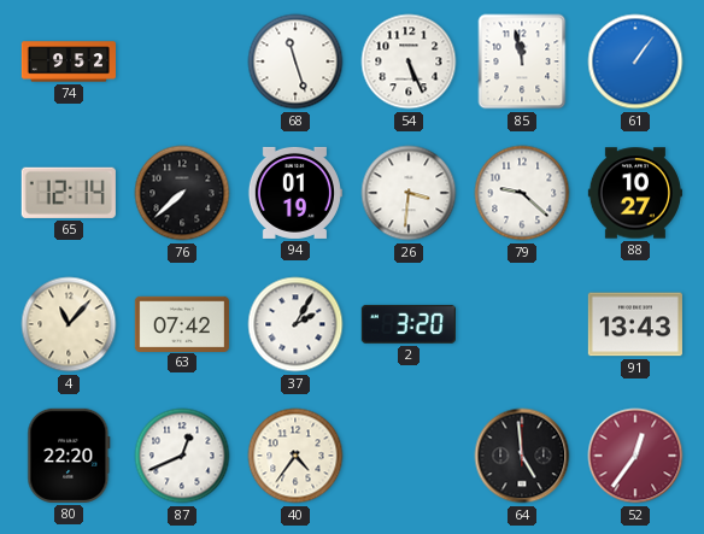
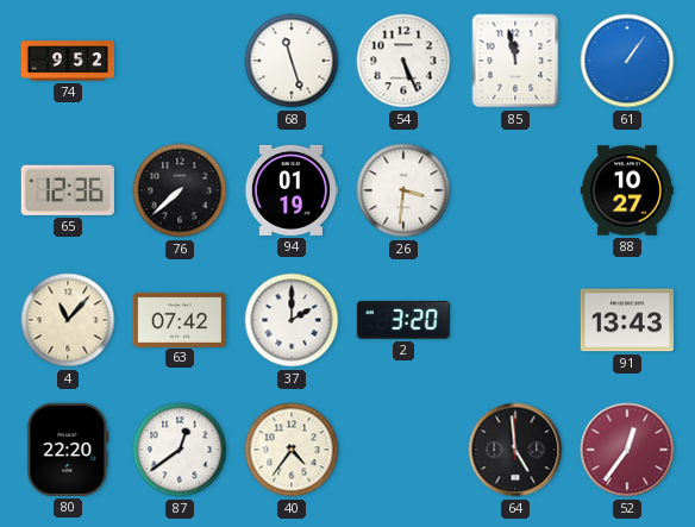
65: 12:14 -> 12:36 (68, 190)
79: 9:22 -> none (522, 193)
37: 2:05 -> 2:00 (292, 320)
87: 12:41 -> 12:39 (180, 450)
